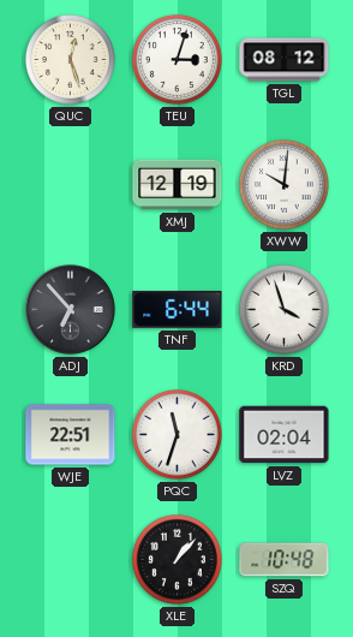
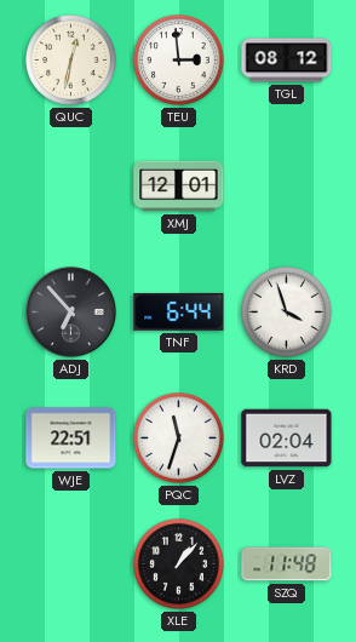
QUC: 12:27 -> 12:32 (70, 59)
TEU: 3:03 -> 2:59 (178, 59)
XMJ: 12:19 -> 12:01 (179, 187)
XWW: 10:01 -> none (283, 184)
SZQ: 10:48 -> 11:48 (287, 564)
